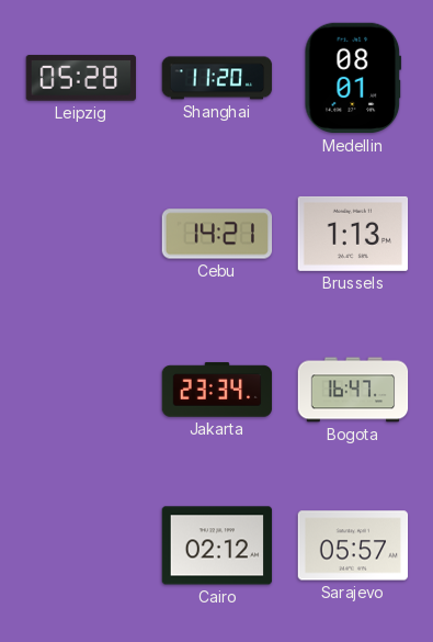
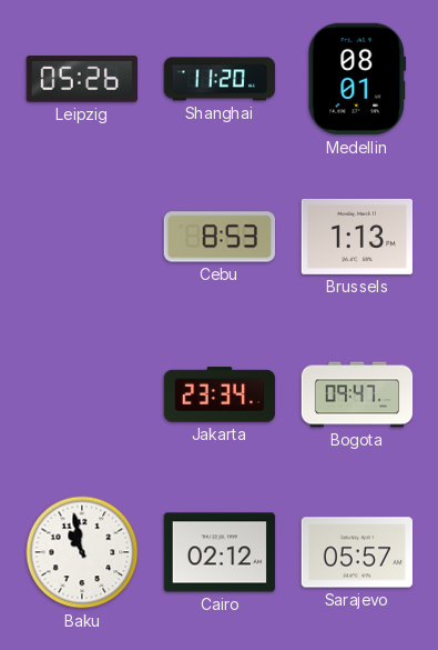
Leipzig: 05:28 -> 05:26 (81, 79)
Cebu: 14:21 -> 8:53 (220, 237)
Bogota: 16:47 -> 09:47 (357, 394)
Baku: none -> 10:58 (82, 552)
